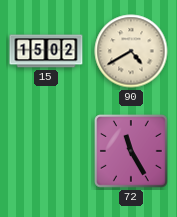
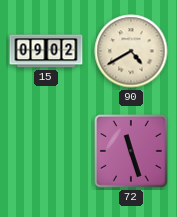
15: 15:02 -> 09:02 (46, 51)
72: 11:25 -> 11:27 (132, 152)
